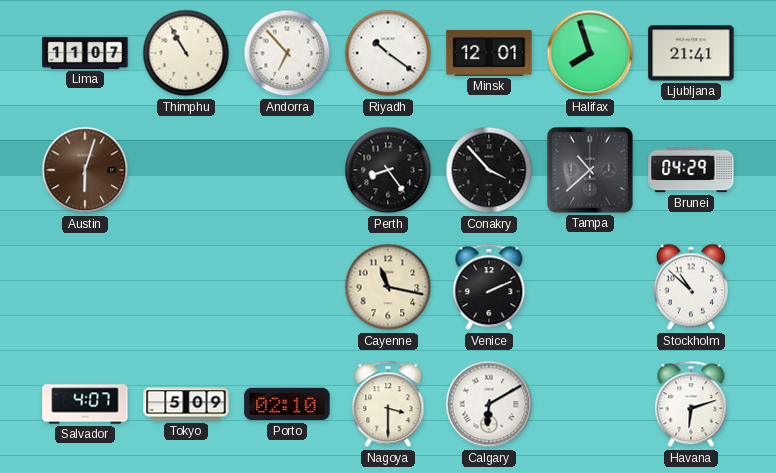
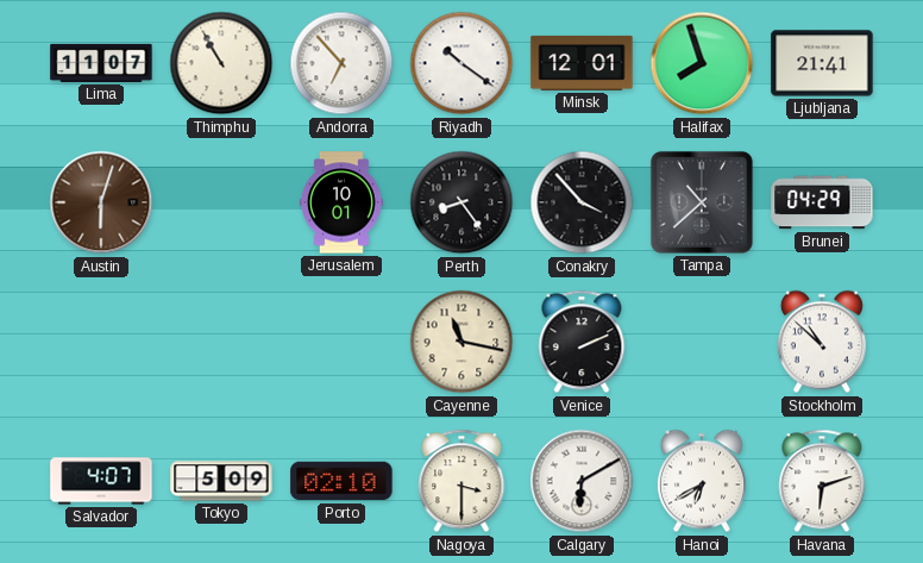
Jerusalem: none -> 10:01 (341, 202)
Hanoi: none -> 6:40 (702, 481)
